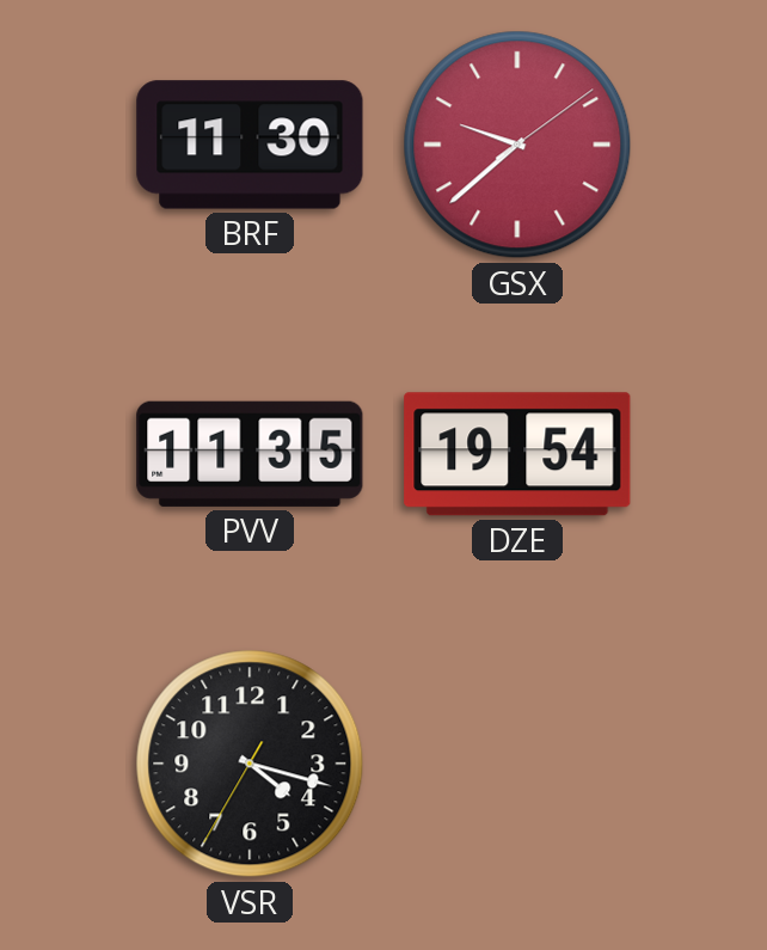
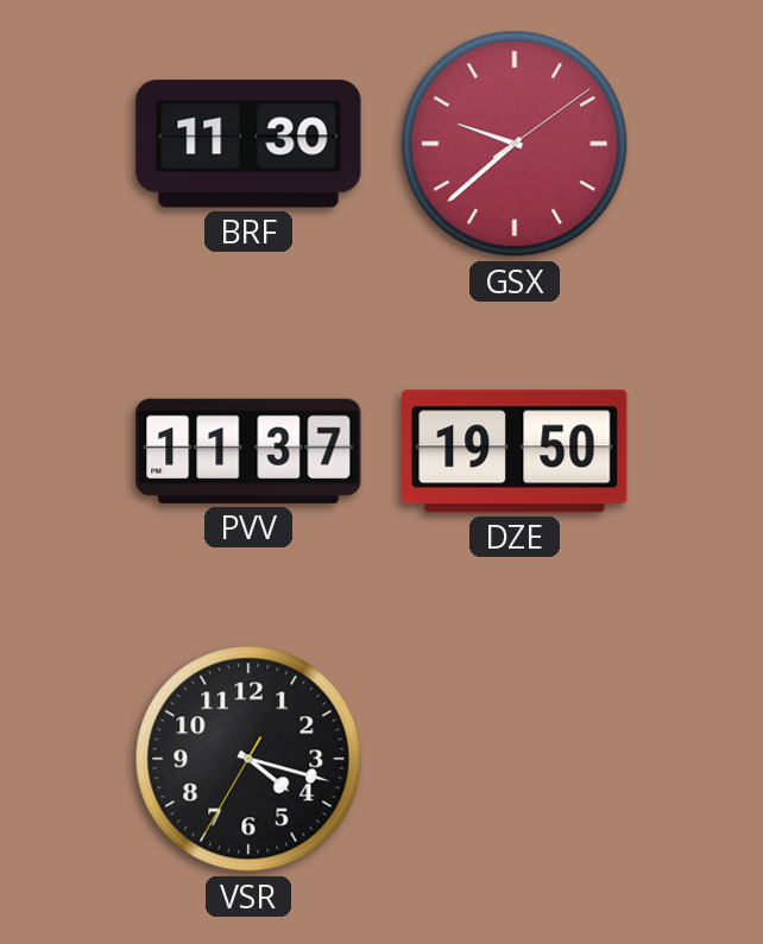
PVV: 11:35 -> 11:37 (248, 451)
DZE: 19:54 -> 19:50 (515, 451)
